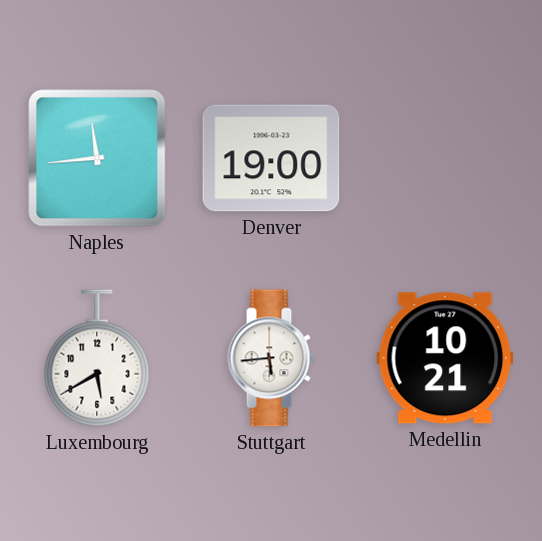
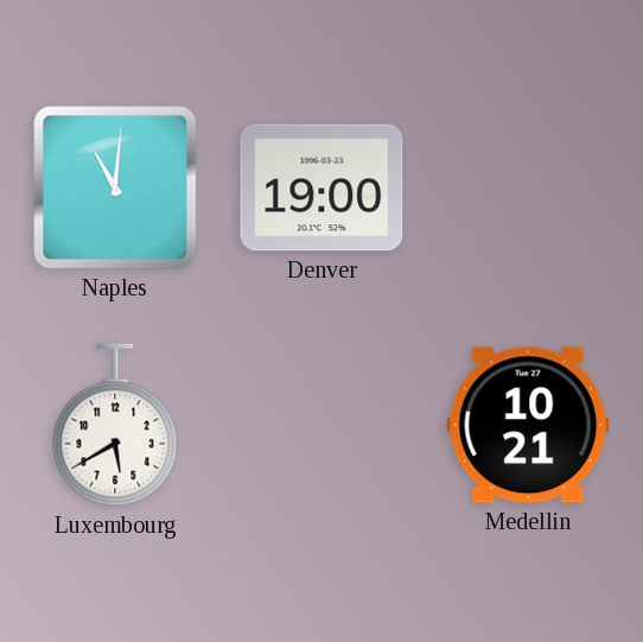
Naples: 11:44 -> 11:01 (115, 187)
Stuttgart: 5:44 -> none (271, 358)
